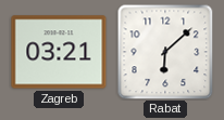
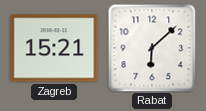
Zagreb: 03:21 -> 15:21 (54, 48)
